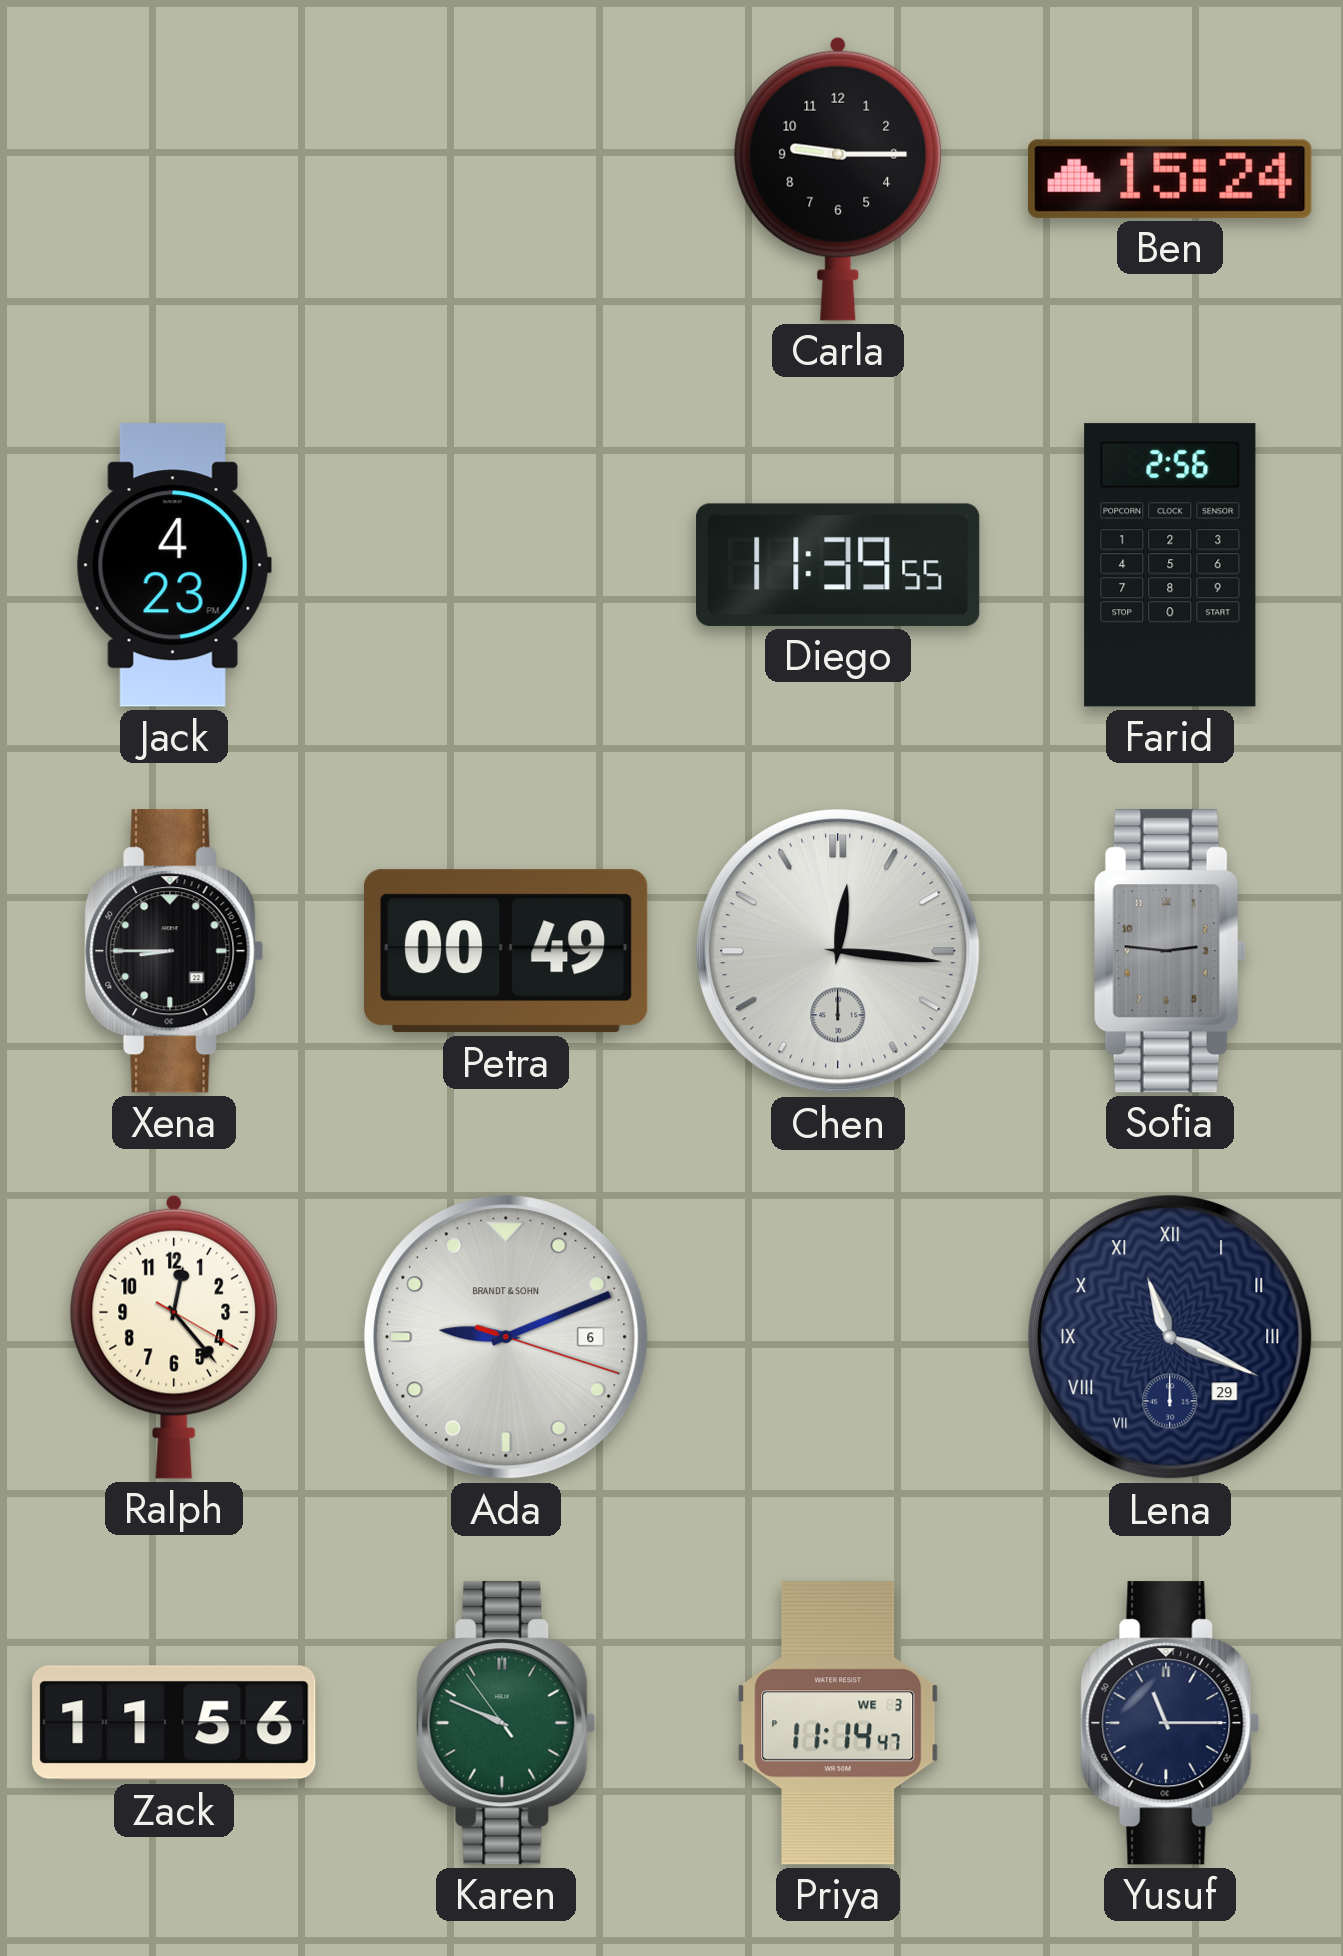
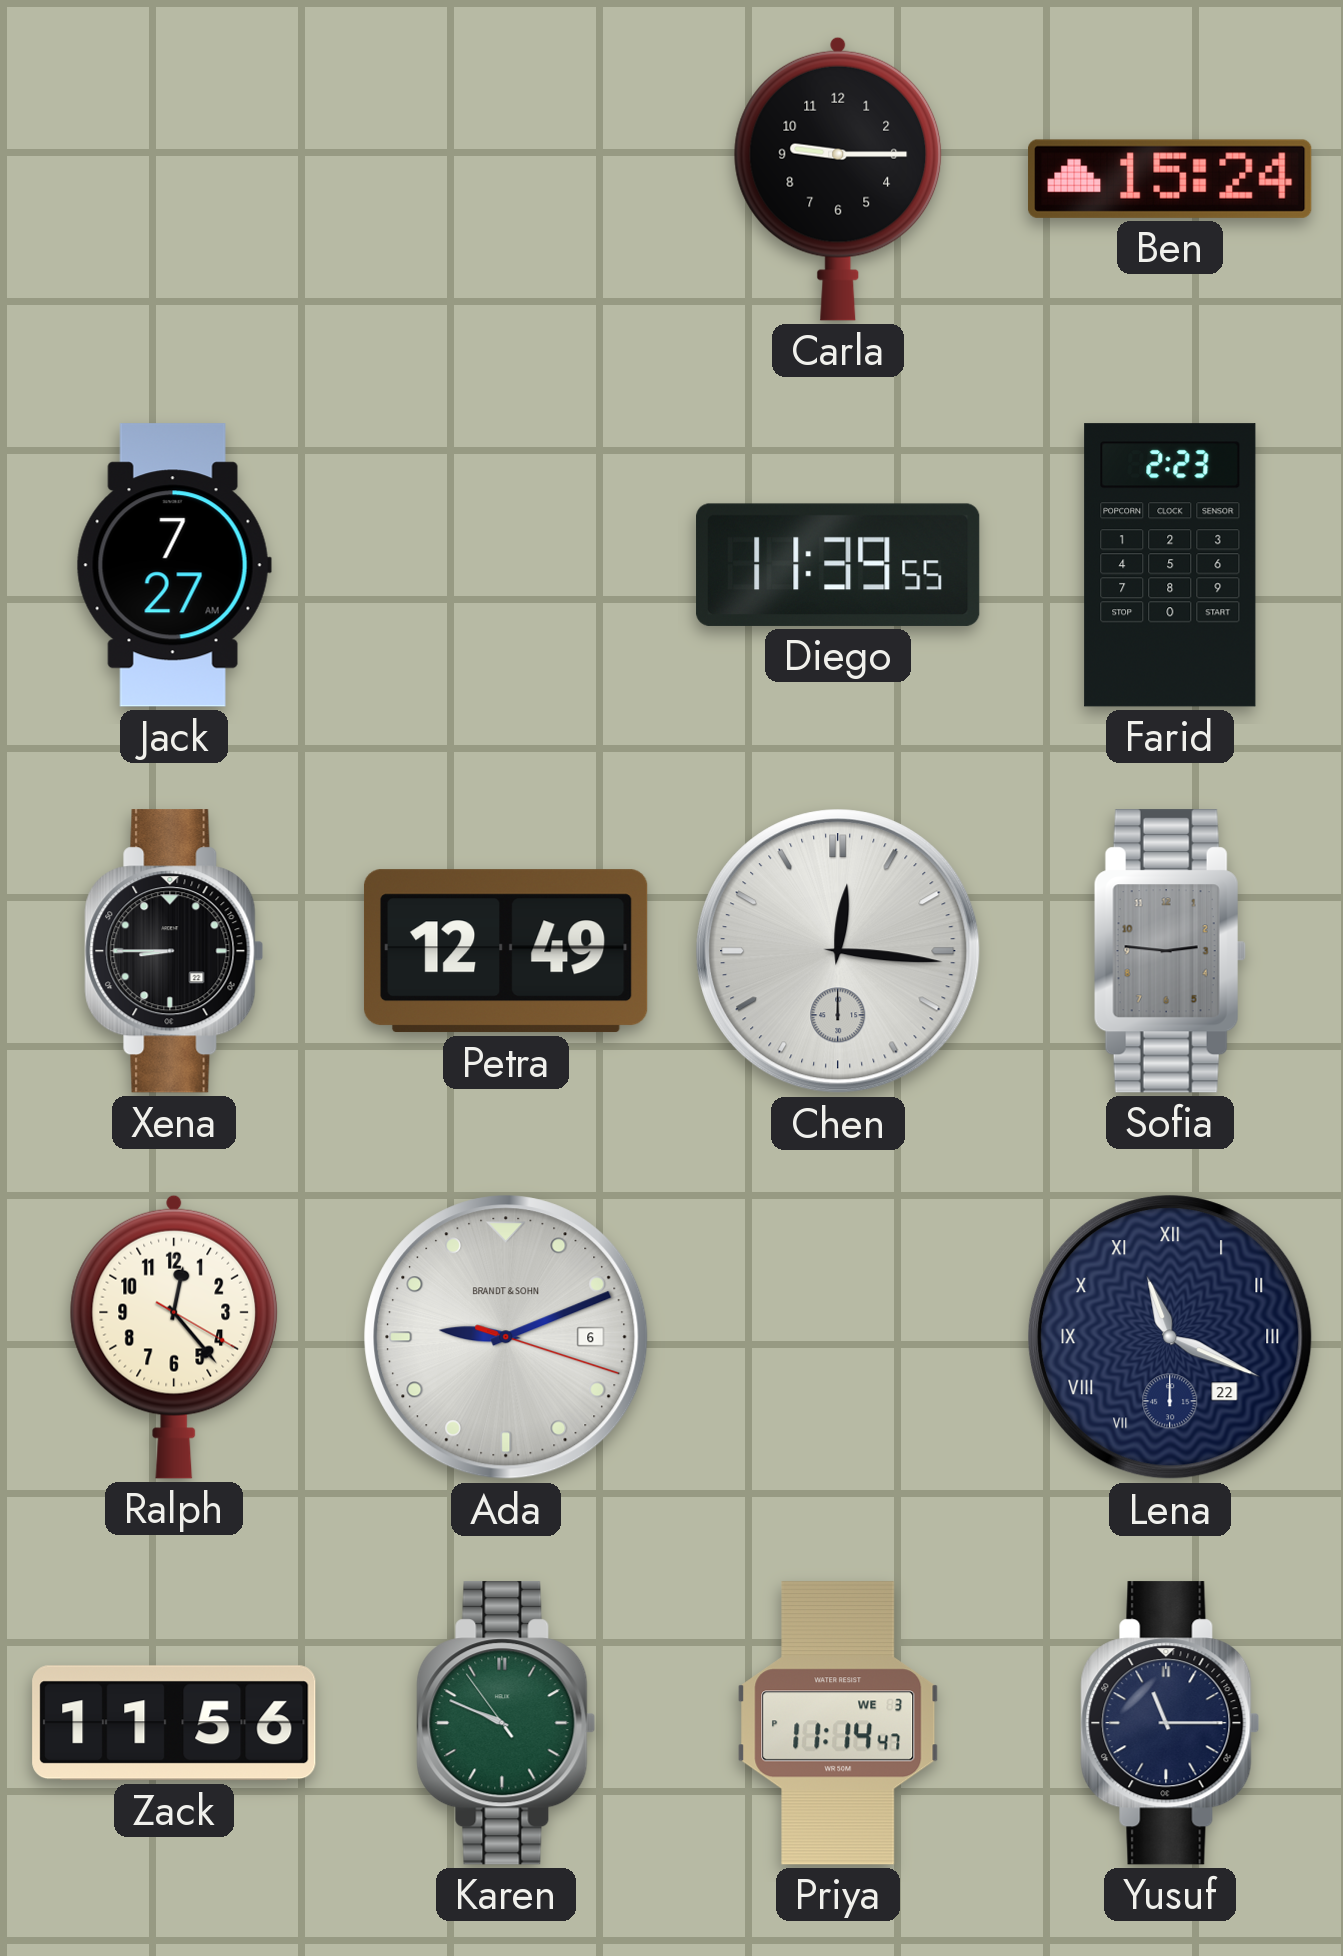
Jack: 4:23 -> 7:27 (174, 565)
Farid: 2:56 -> 2:23 (1170, 565)
Petra: 00:49 -> 12:49 (506, 951)
Lena date: 29 -> 22 (1170, 1337)
